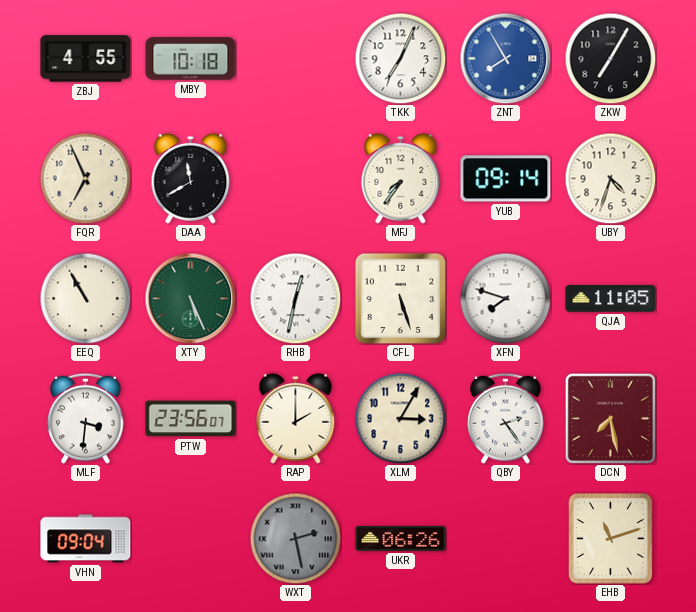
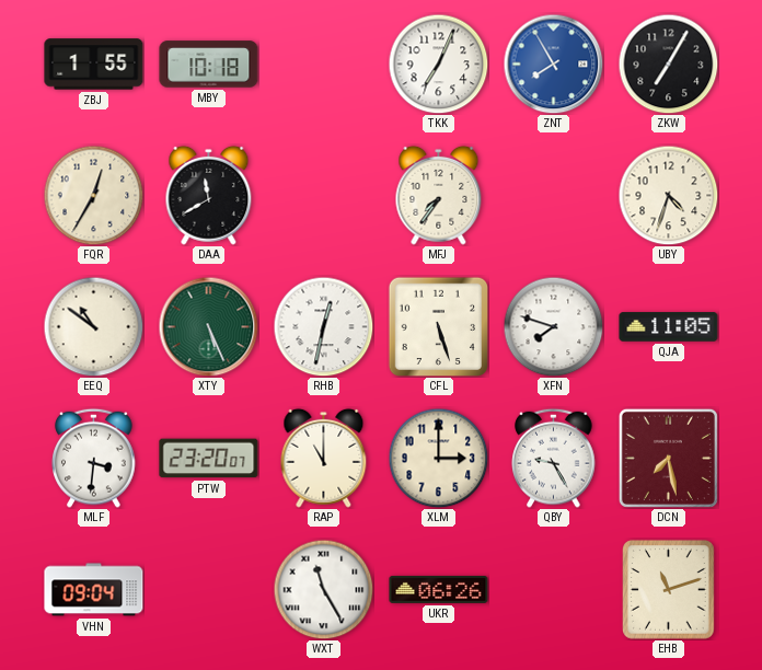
ZBJ: 4:55 -> 1:55 (94, 65)
FQR: 6:56 -> 12:35 (93, 195)
YUB: 09:14 -> none (506, 179)
EEQ: 10:55 -> 10:51 (93, 326)
PTW: 23:56 -> 23:20 (209, 459)
RAP: 2:00 -> 11:00 (324, 458)
XLM: 3:05 -> 3:00 (438, 458)
QBY: 2:24 -> 9:25 (554, 458)
WXT: 2:28 -> 11:25 (323, 589)
WXT dial: grey -> white (323, 589)
